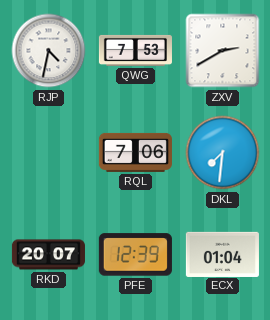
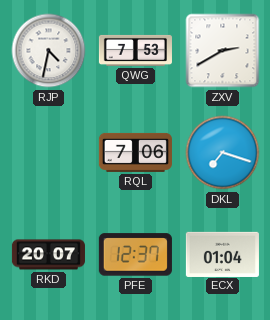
DKL: 7:31 -> 7:18 (223, 153)
PFE: 12:39 -> 12:37 (135, 255)
